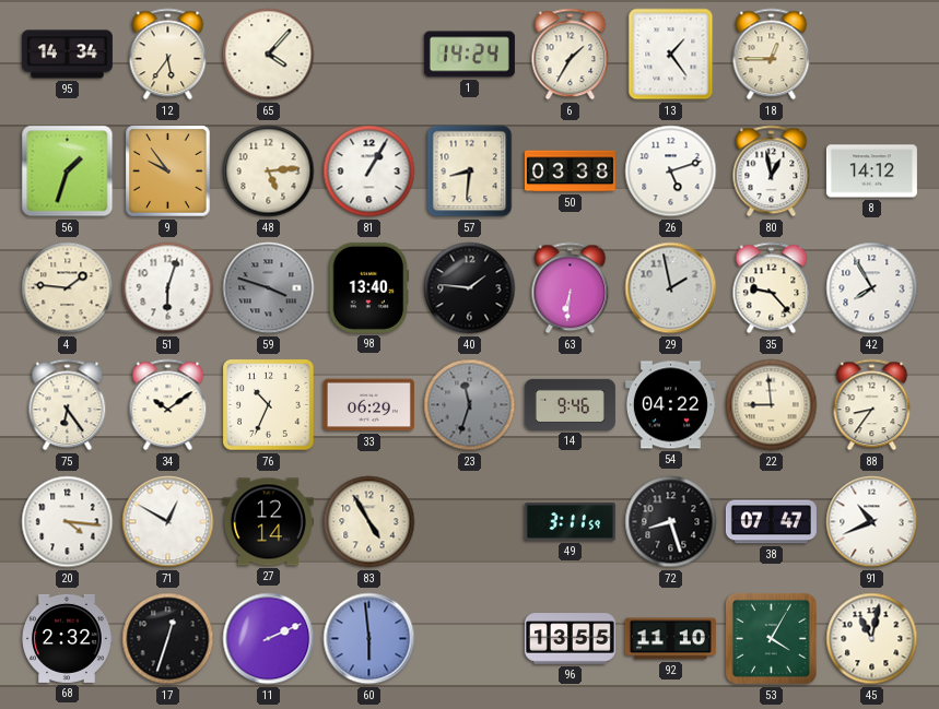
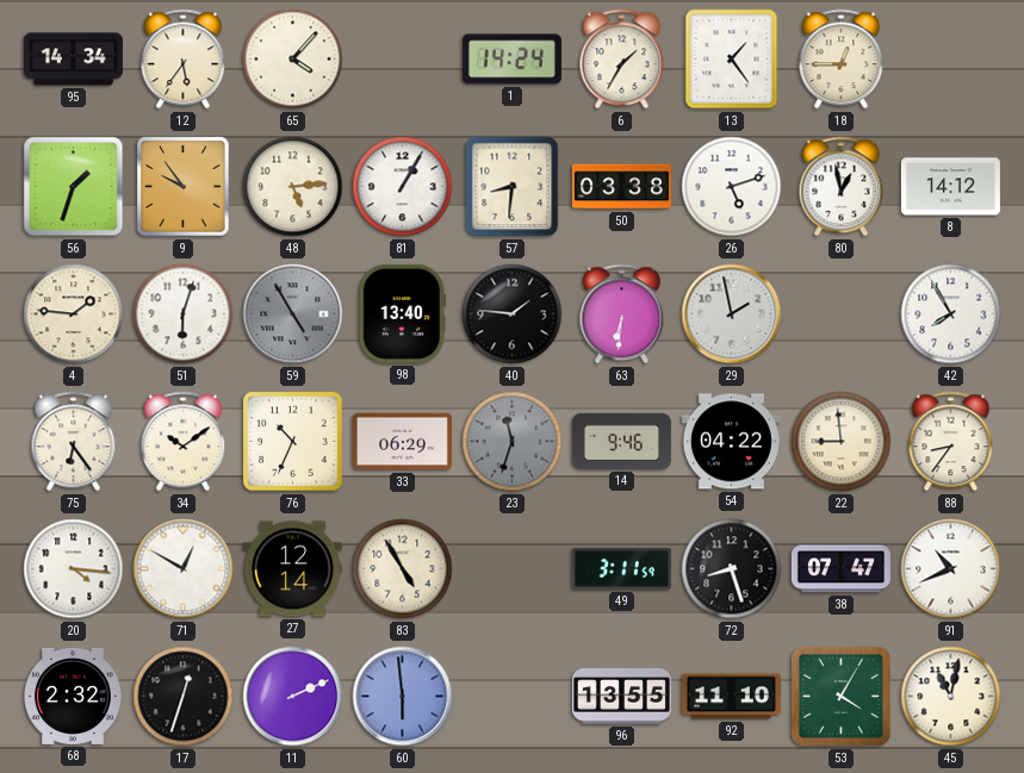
59: 3:48 -> 4:55 (293, 314)
35: 9:23 -> none (772, 288)
